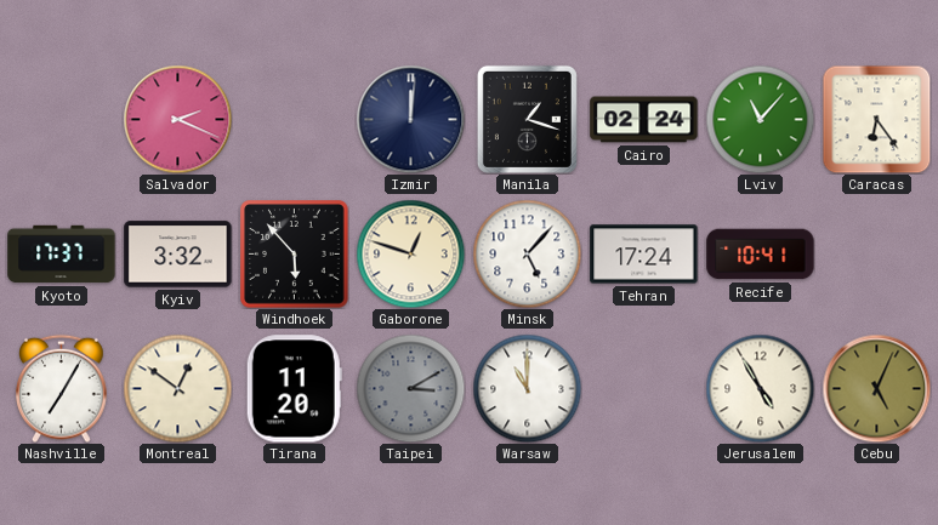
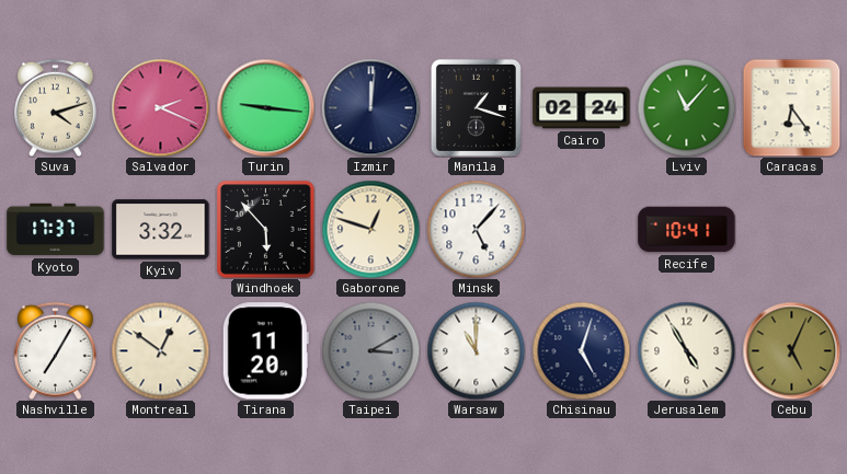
Suva: none -> 4:12 (56, 107)
Turin: none -> 9:16 (265, 107)
Tehran: 17:24 -> none (644, 255)
Chisinau: none -> 5:03 (581, 350)
